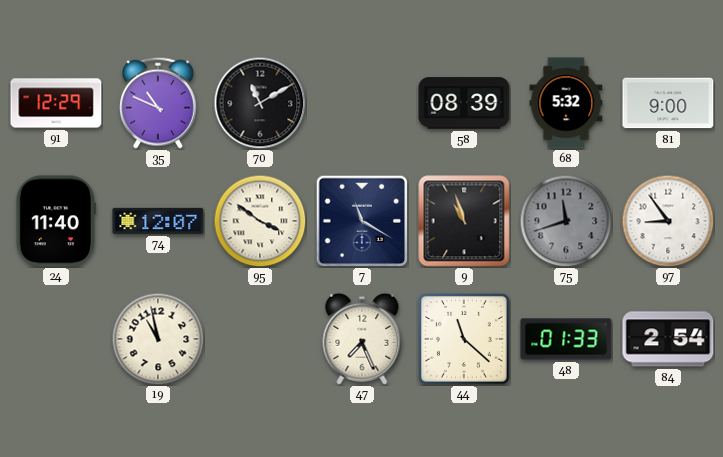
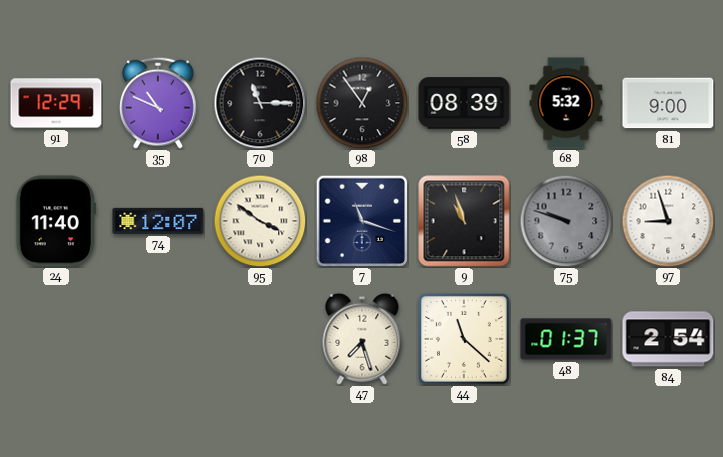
70: 11:10 -> 11:15 (260, 103)
98: none -> 12:54 (362, 103)
7: 11:20 -> 11:18 (362, 221)
75: 11:42 -> 9:48 (566, 221)
97: 8:54 -> 8:57 (668, 221)
19: 10:58 -> none (158, 339)
47: 7:26 -> 7:27 (362, 339)
48: 01:33 -> 01:37 (566, 339)
